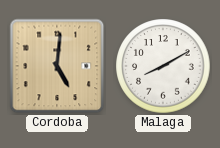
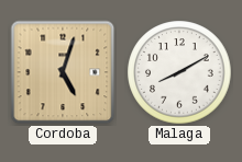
Cordoba: 5:01 -> 5:03 (63, 72)
